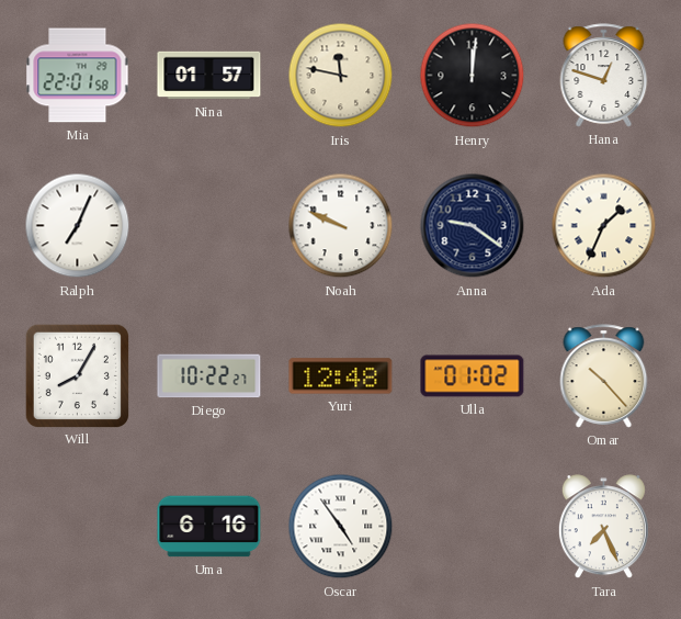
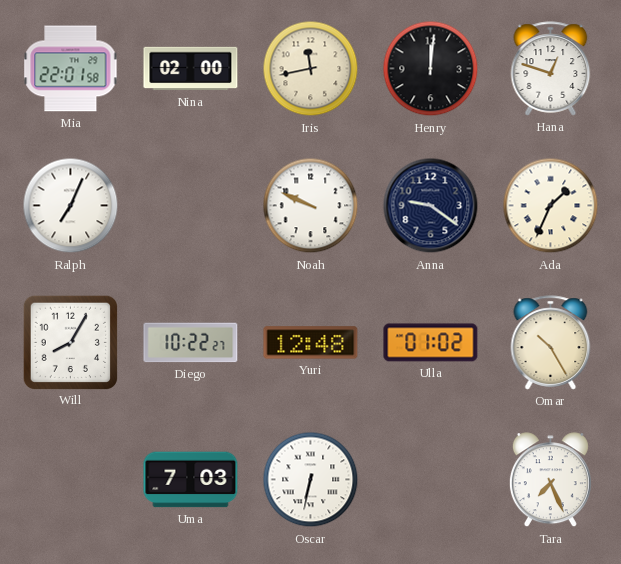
Nina: 01:57 -> 02:00 (191, 69)
Iris: 11:47 -> 11:43 (311, 69)
Omar: 10:23 -> 10:25 (551, 343)
Uma: 6:16 -> 7:03 (191, 480)
Oscar: 4:54 -> 6:32 (311, 480)
